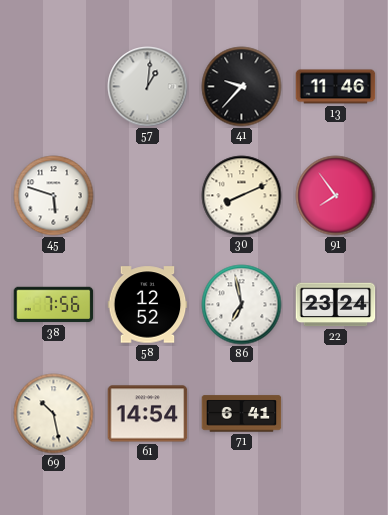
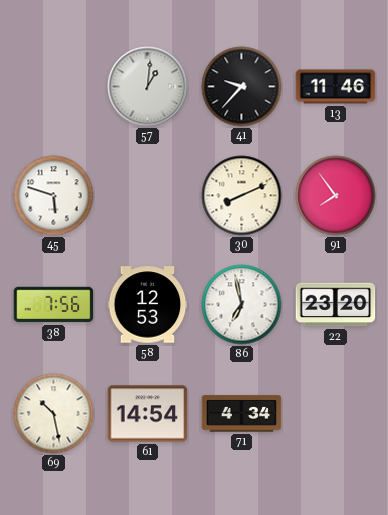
58: 12:52 -> 12:53 (148, 305)
22: 23:24 -> 23:20 (336, 305)
71: 6:41 -> 4:34 (242, 414)
